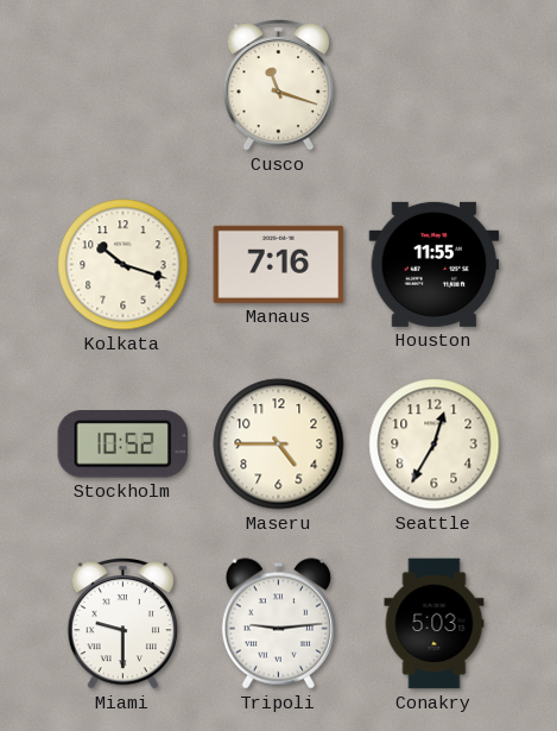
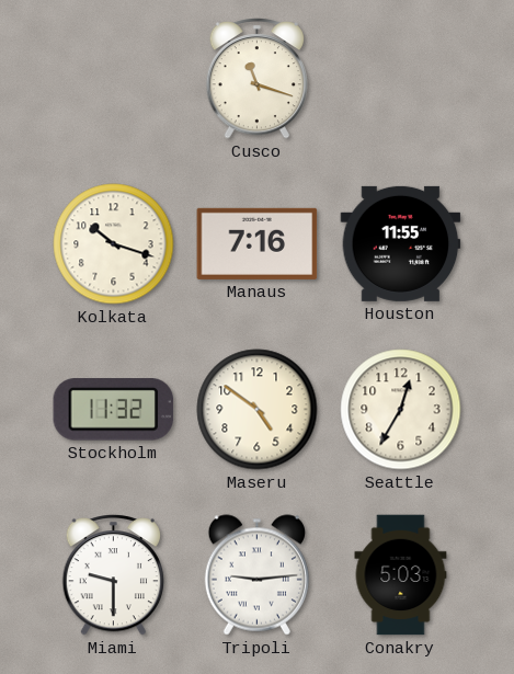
Stockholm: 10:52 -> 11:32 (114, 410)
Maseru: 4:45 -> 4:51 (258, 410)
